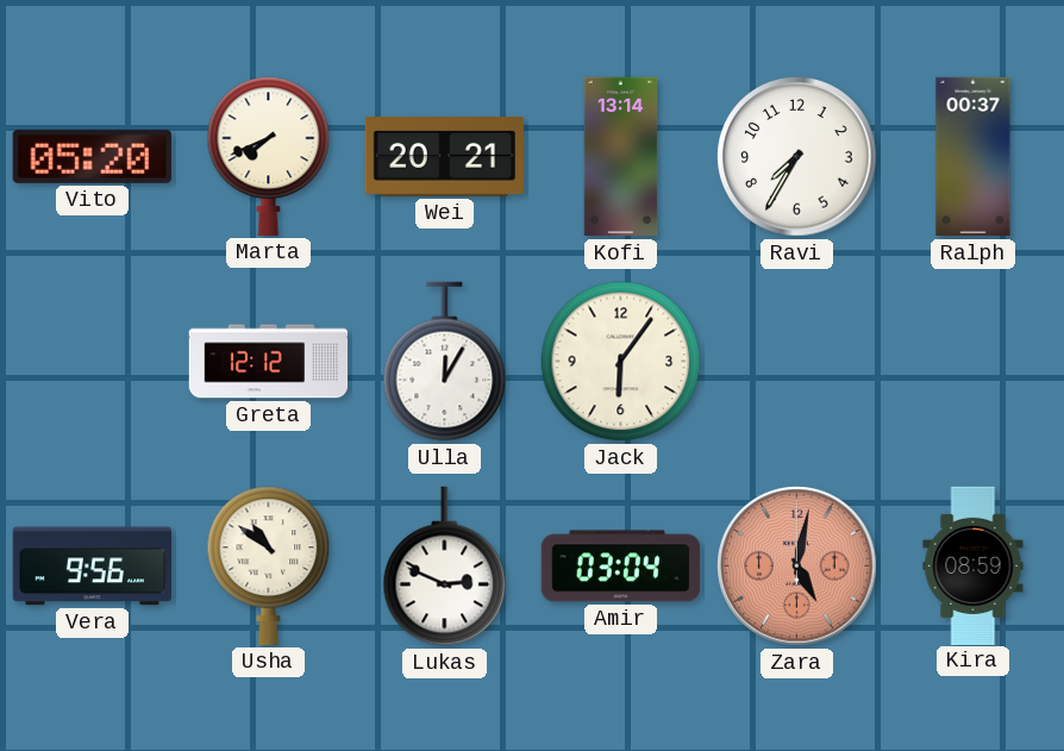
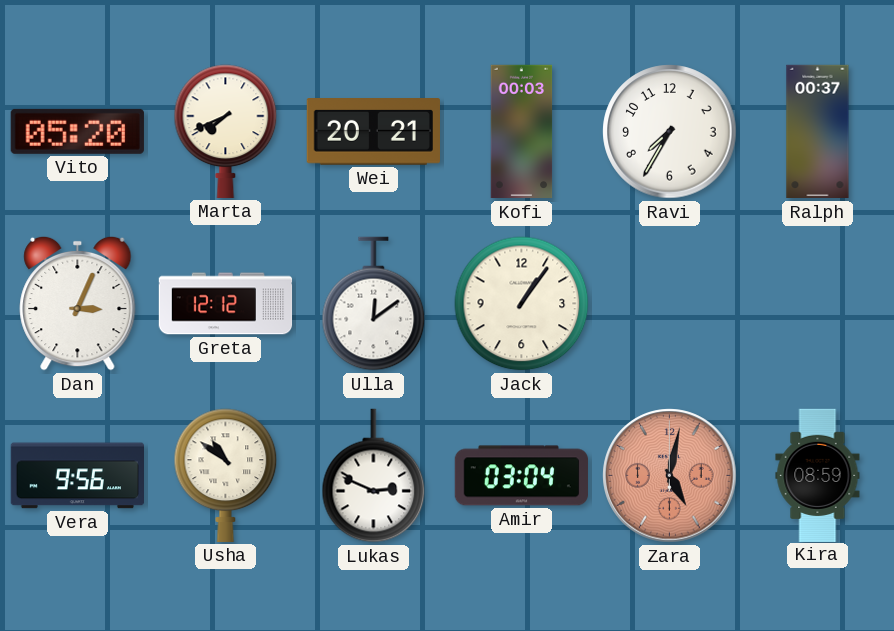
Kofi: 13:14 -> 00:03 (522, 132)
Dan: none -> 3:04 (78, 303)
Ulla: 12:05 -> 12:09 (374, 304)
Jack: 6:06 -> 1:06 (522, 304)
